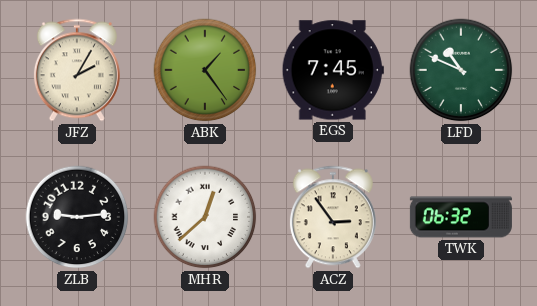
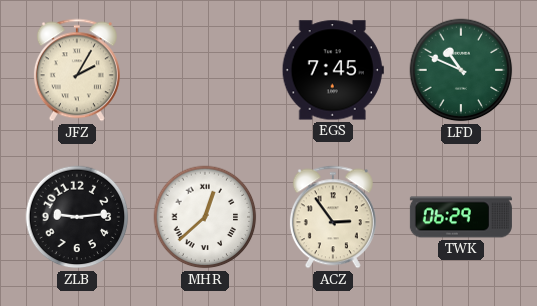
ABK: 1:24 -> none (205, 70)
TWK: 06:32 -> 06:29 (461, 217)
